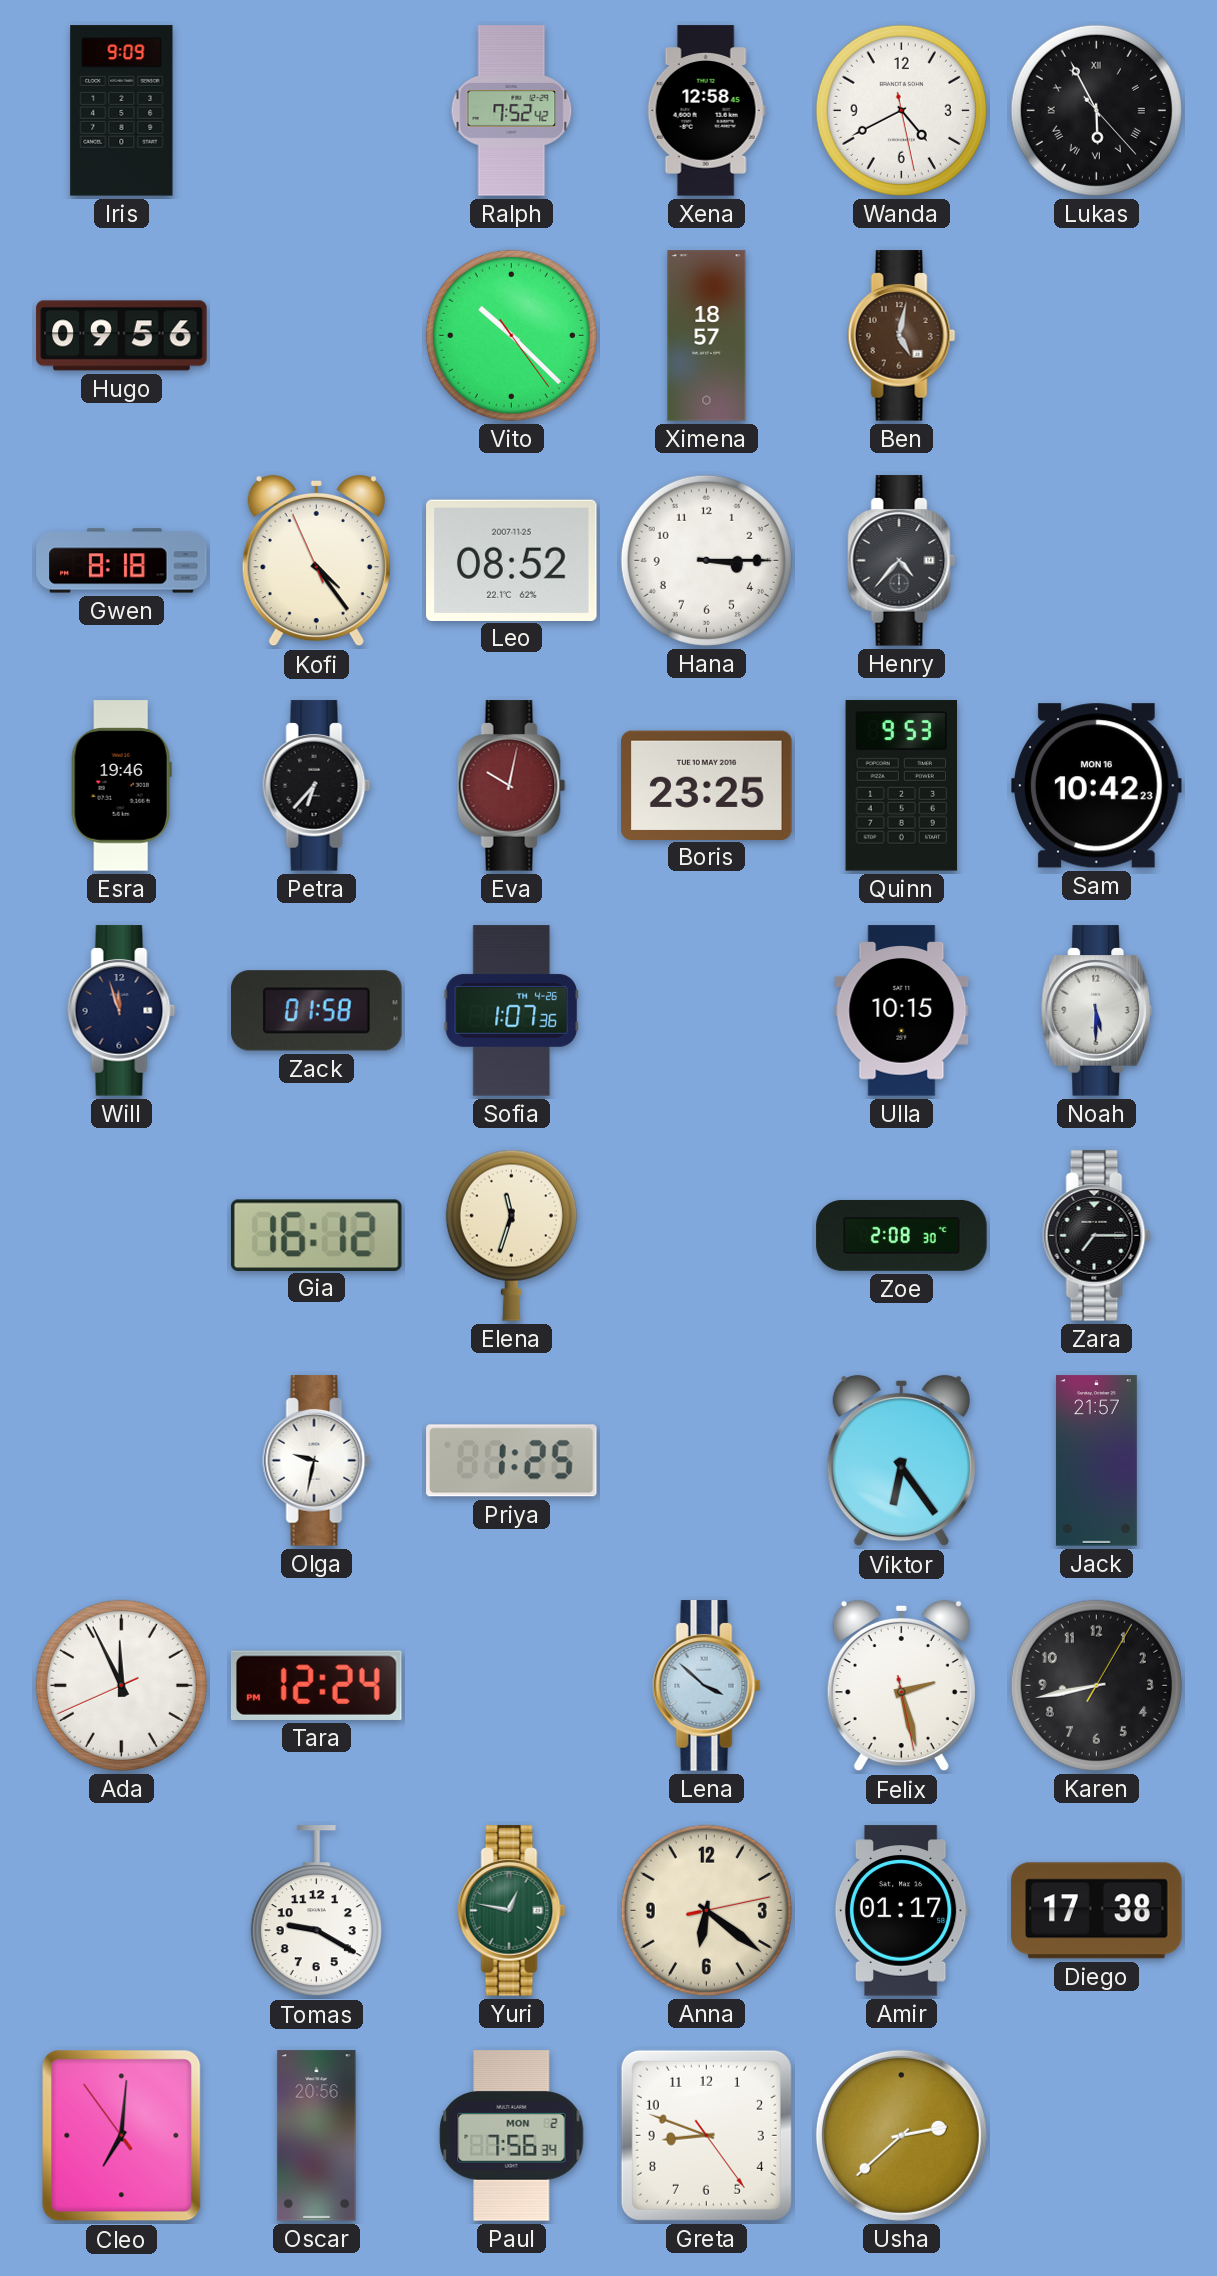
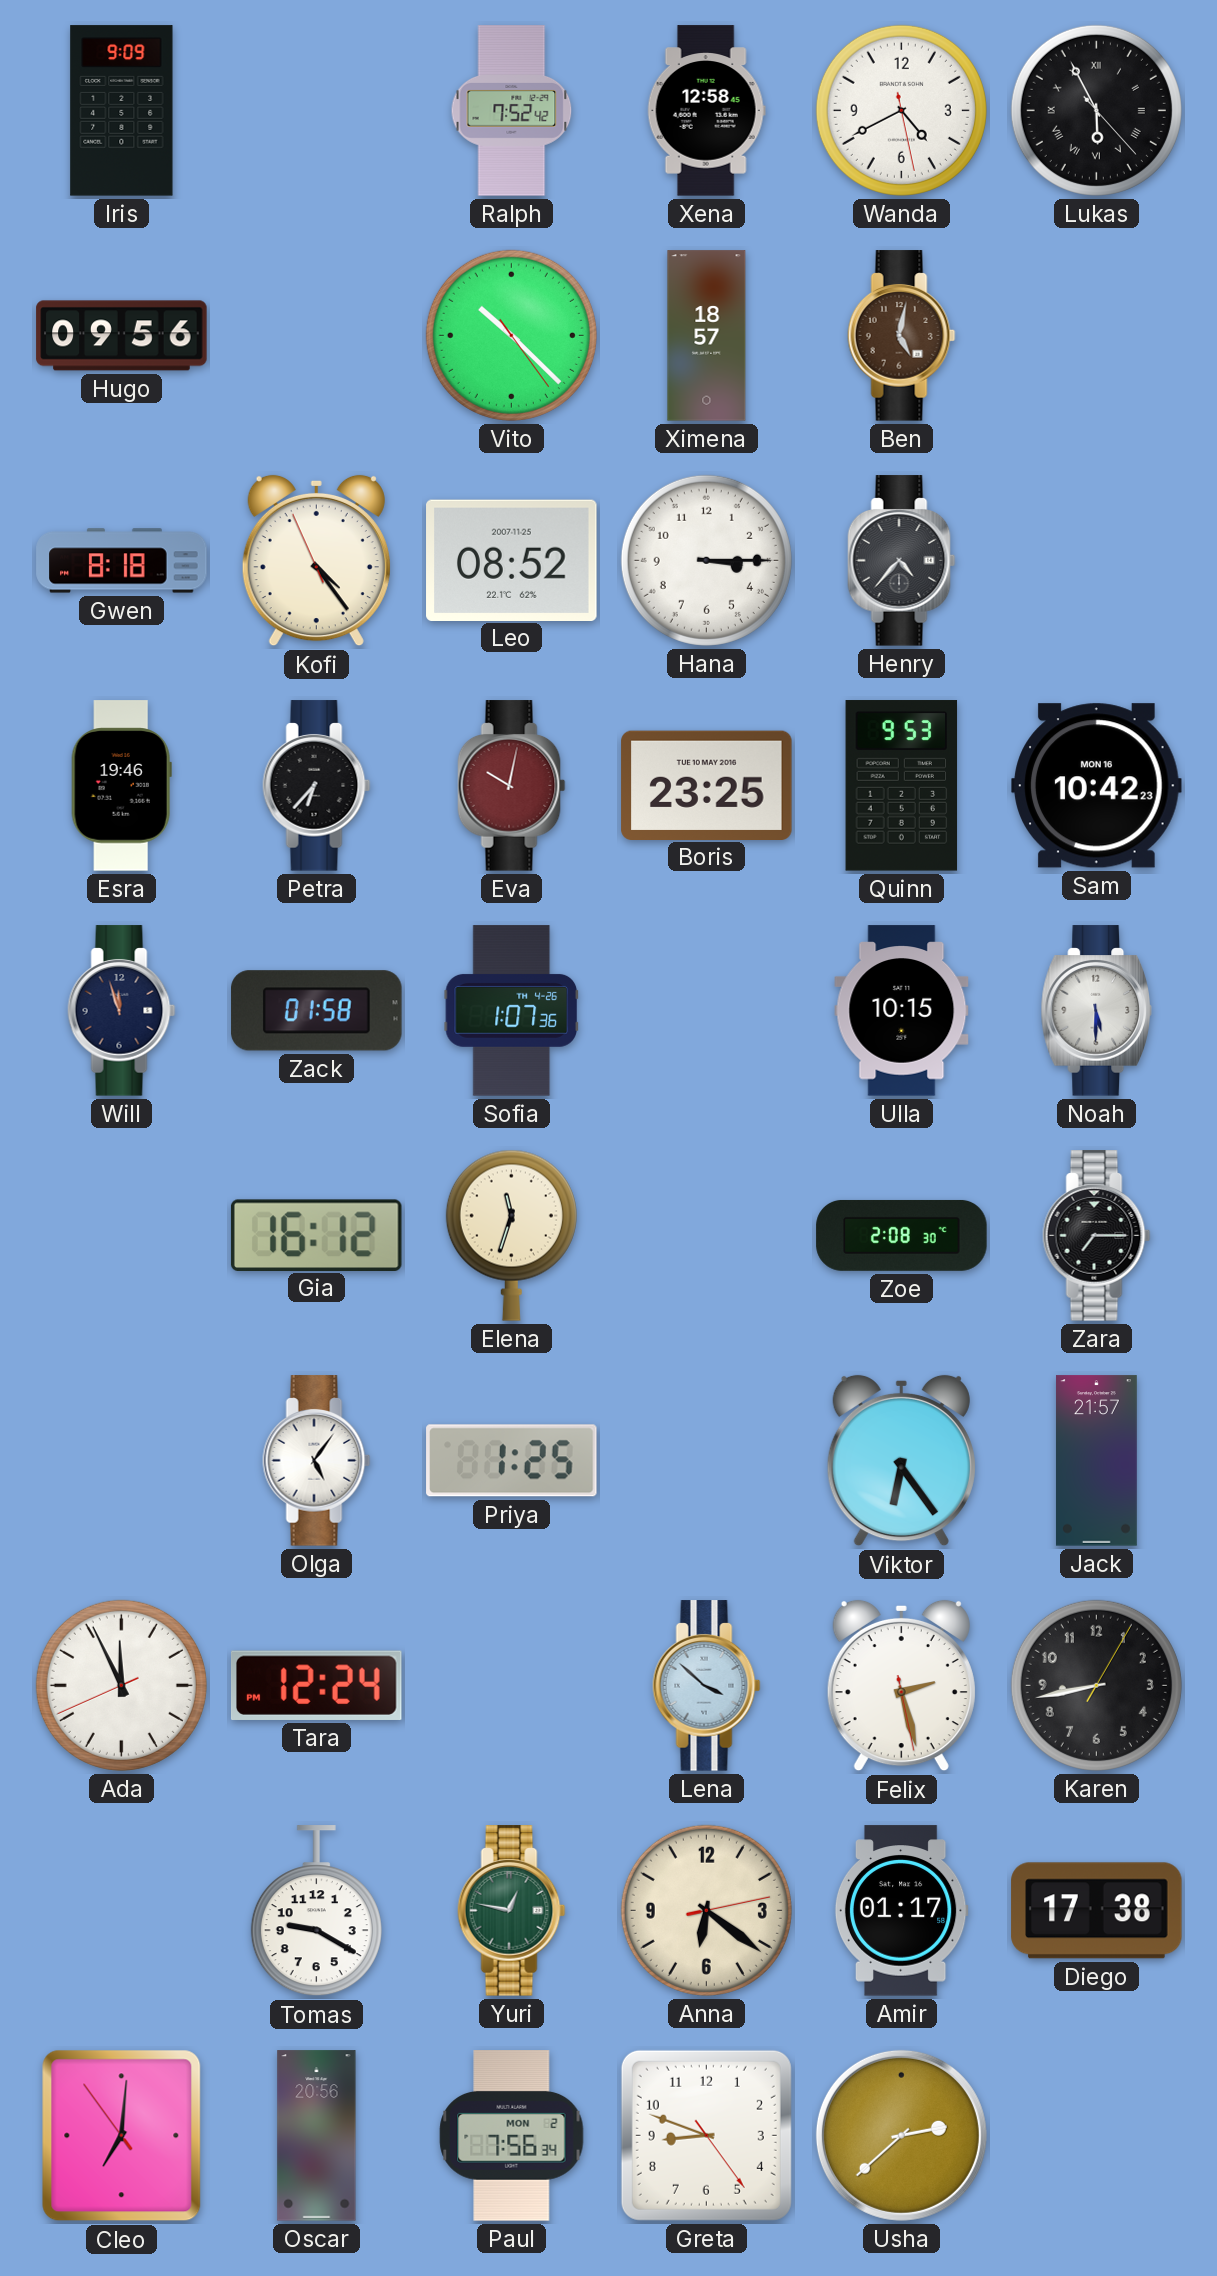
Olga: 9:32 -> 5:06 (317, 1461)
